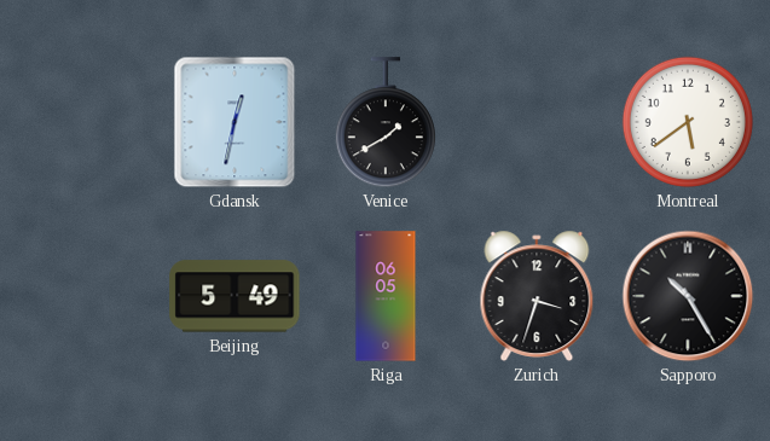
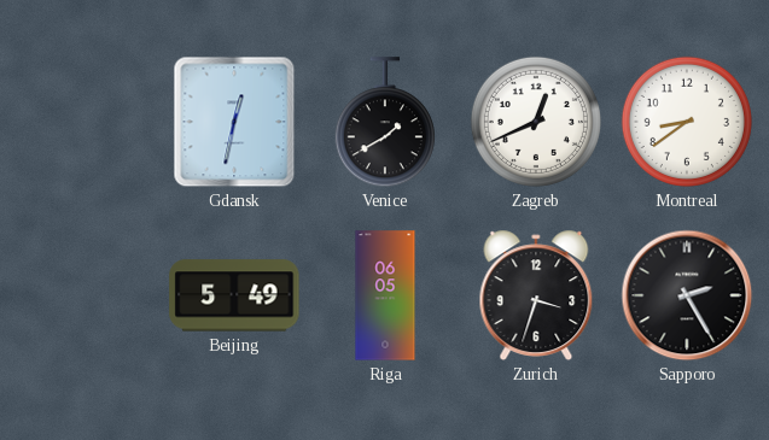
Zagreb: none -> 12:41 (536, 122)
Montreal: 5:39 -> 8:39 (687, 122)
Sapporo: 10:25 -> 2:25 (687, 295)
